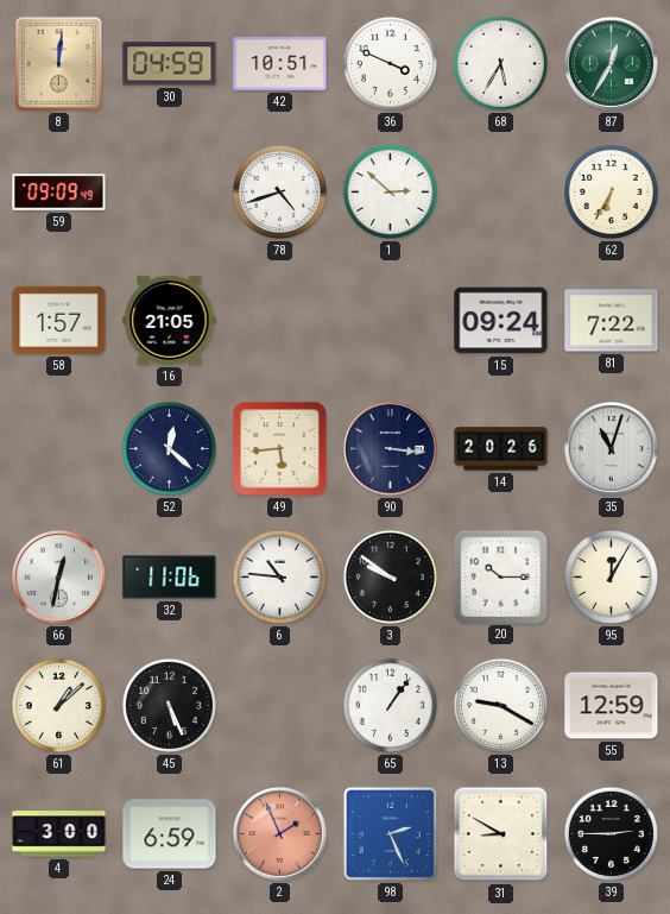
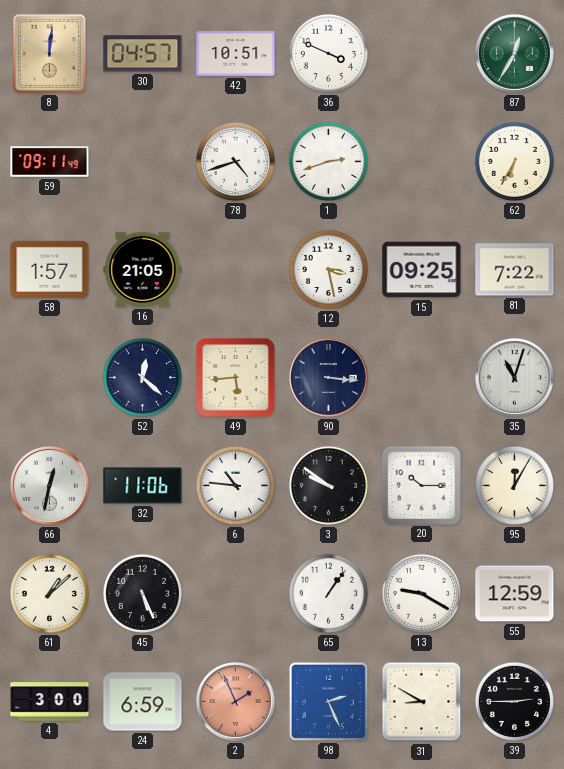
30: 04:59 -> 04:57 (143, 54)
68: 5:35 -> none (500, 63)
59: 09:09 -> 09:11 (50, 162)
1: 2:52 -> 2:42 (328, 161)
12: none -> 3:28 (328, 269)
15: 09:24 -> 09:25 (422, 270)
14: 20:26 -> none (501, 449)
